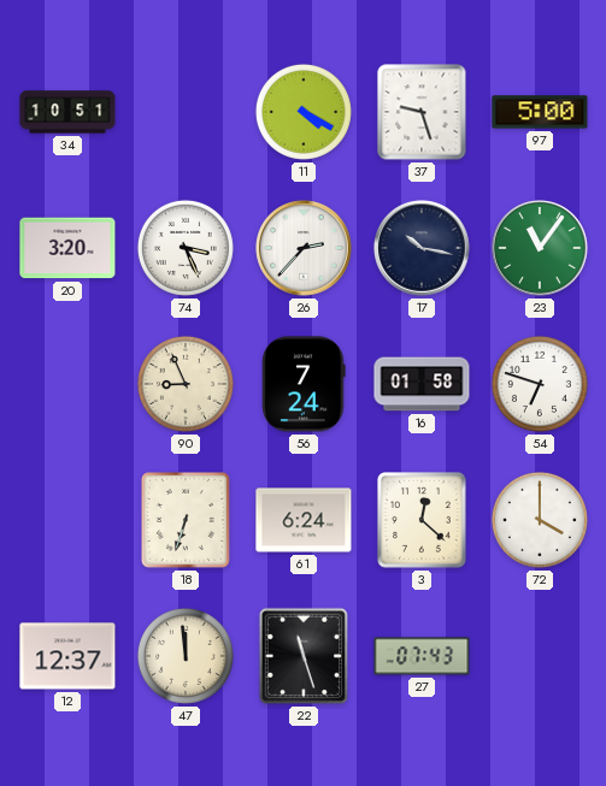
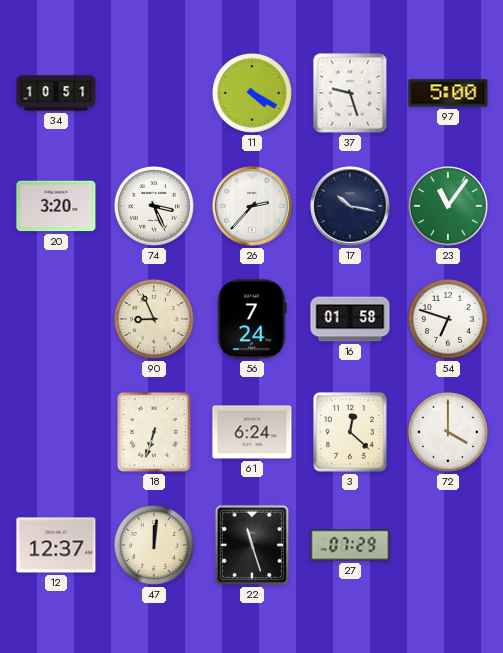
47: 11:59 -> 12:01 (154, 545)
27: 07:43 -> 07:29 (350, 545)
